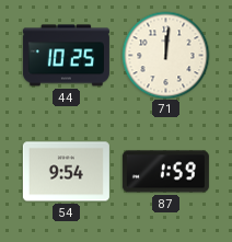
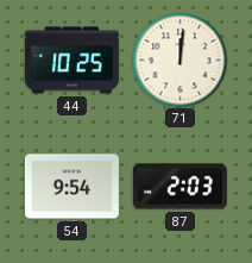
87: 1:59 -> 2:03 (179, 187)
